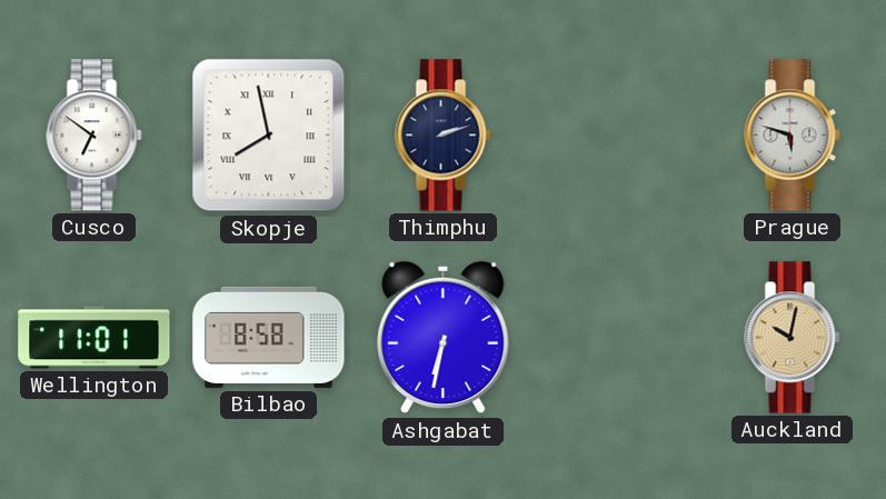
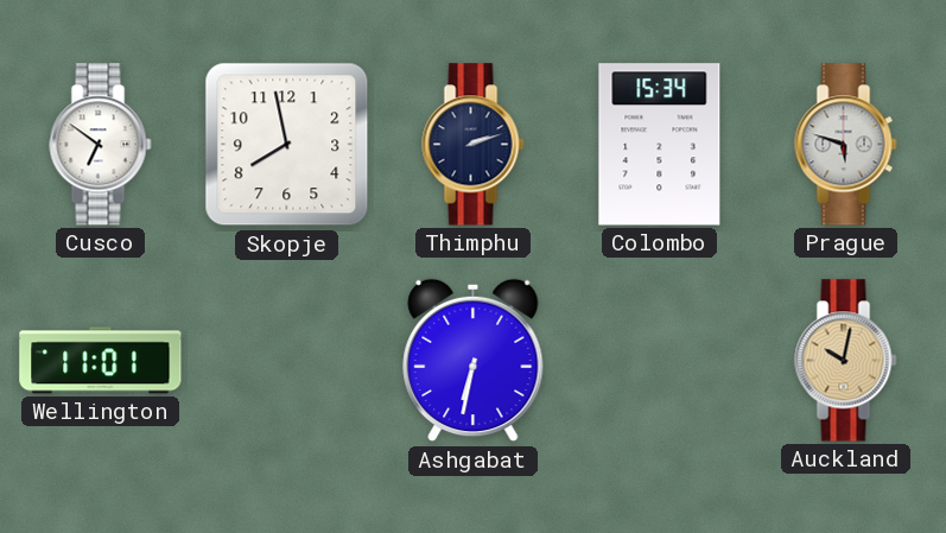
Skopje numerals: Roman -> Arabic (287, 145)
Colombo: none -> 15:34 (660, 145)
Bilbao: 8:58 -> none (269, 337)
